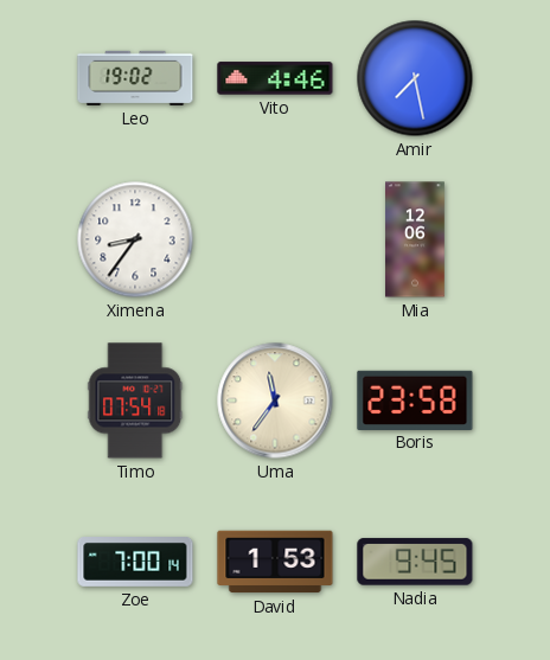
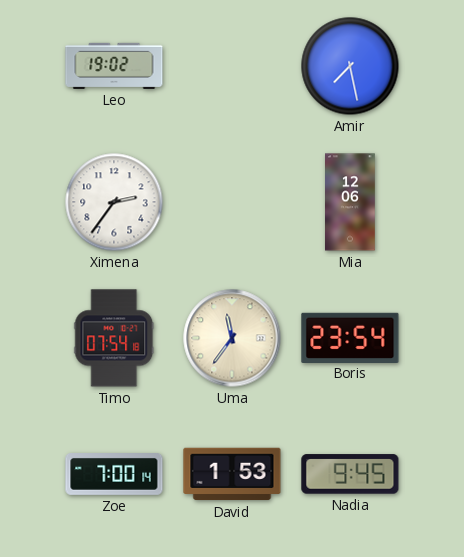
Vito: 4:46 -> none (275, 78)
Ximena: 8:36 -> 2:36 (114, 202)
Boris: 23:58 -> 23:54 (350, 337)
